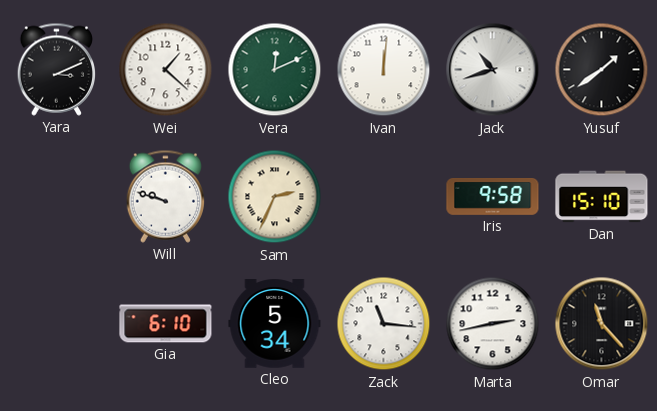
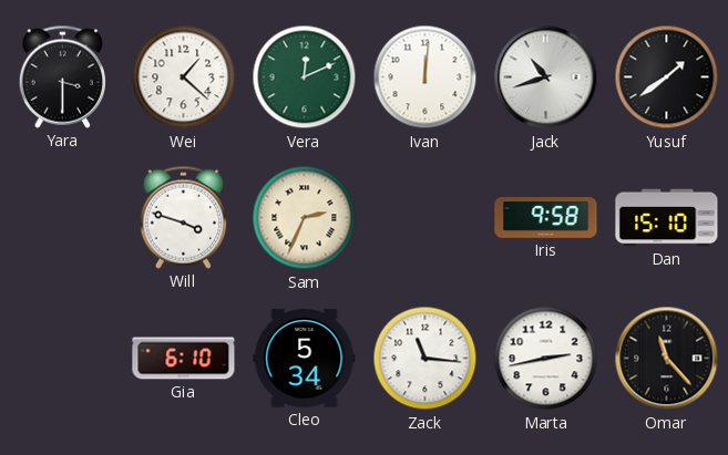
Yara: 3:11 -> 3:30 (62, 76)
Will: 9:48 -> 3:48 (183, 217)
